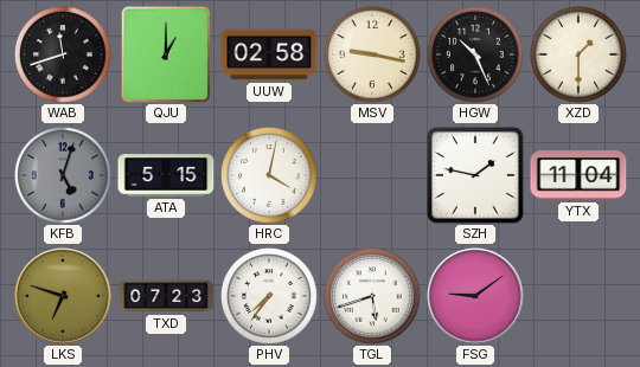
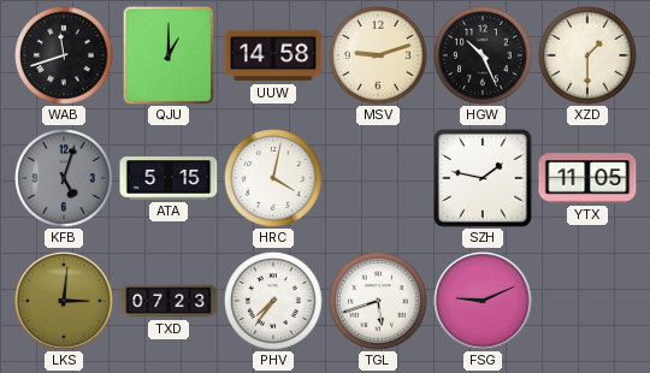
UUW: 02:58 -> 14:58 (273, 55)
MSV: 9:17 -> 9:12 (379, 57)
YTX: 11:04 -> 11:05 (587, 178)
LKS: 6:48 -> 3:01 (64, 301)
FSG: 9:09 -> 9:11 (483, 301)
